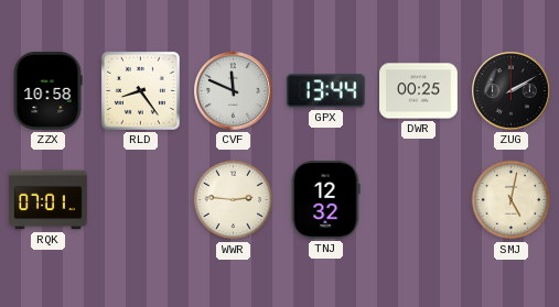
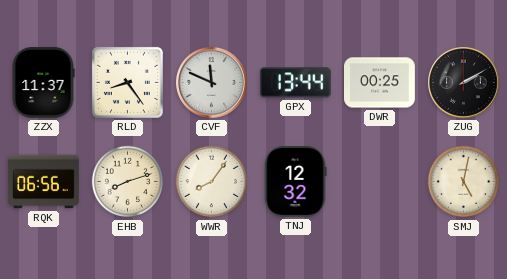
ZZX: 10:58 -> 11:37 (43, 83)
RQK: 07:01 -> 06:56 (43, 182)
EHB: none -> 8:12 (128, 182)
WWR: 2:46 -> 8:06 (212, 182)
